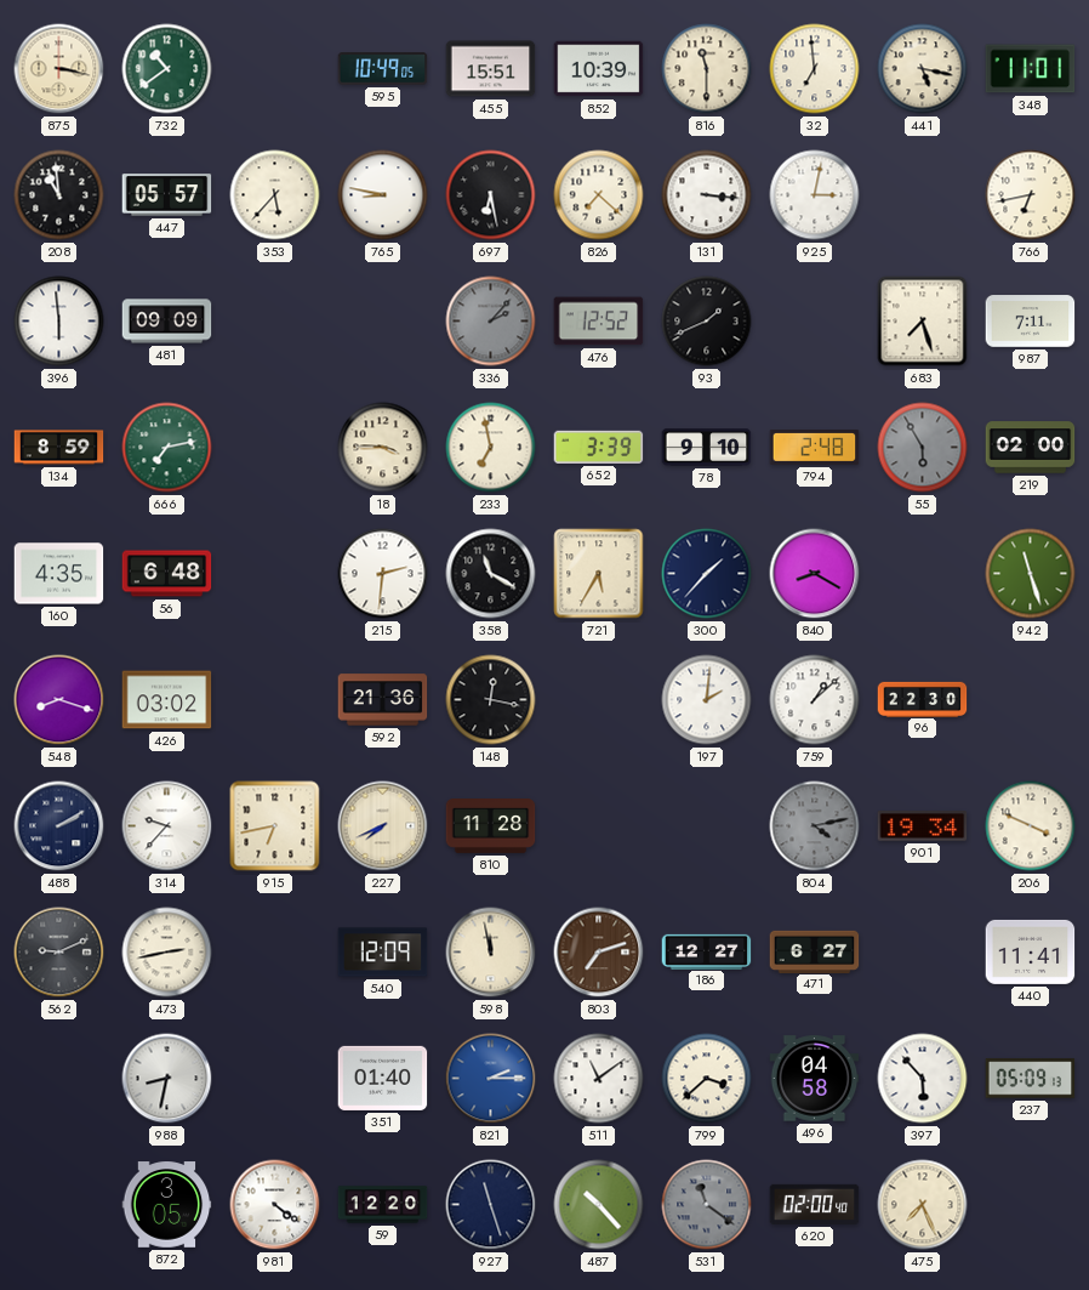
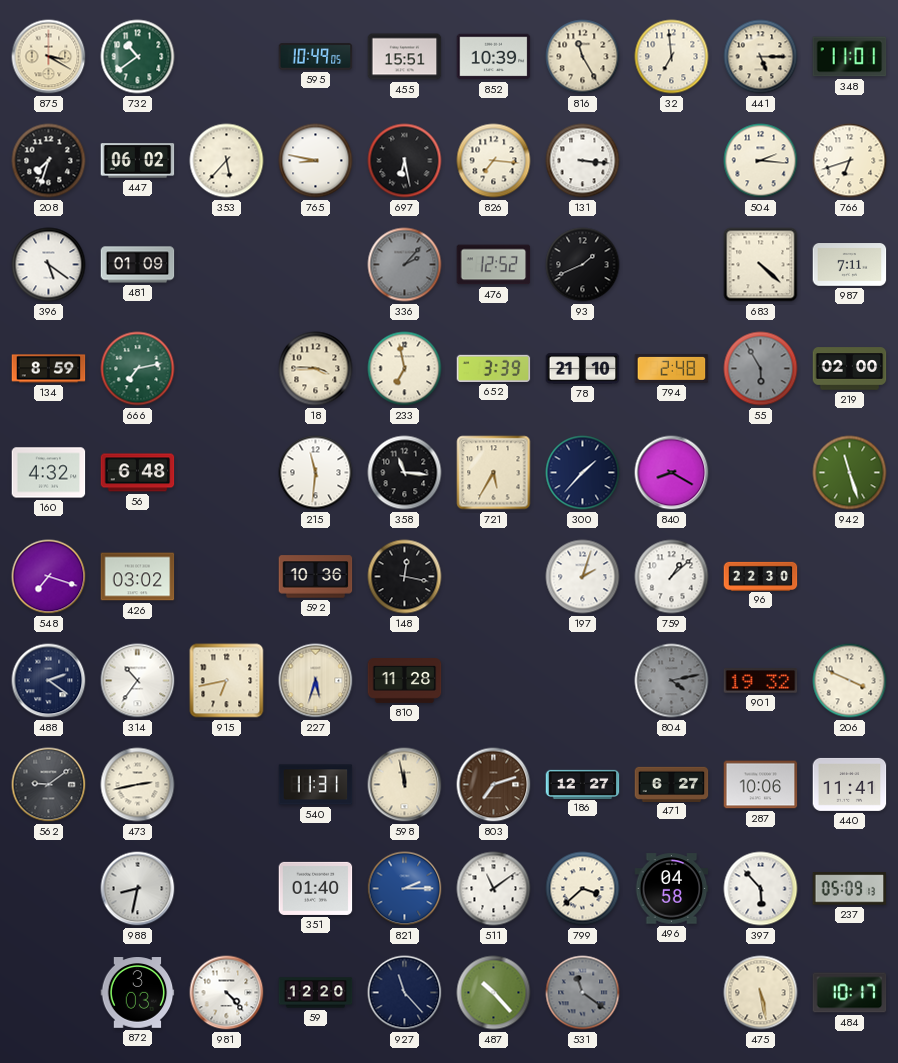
875: 3:17 -> 3:20 (49, 57)
816: 11:30 -> 11:25 (583, 57)
441: 5:17 -> 5:15 (761, 57)
208: 10:59 -> 7:33 (49, 161)
447: 05:57 -> 06:02 (138, 161)
826: 7:22 -> 7:16 (494, 161)
925: 3:02 -> none (815, 195)
504: none -> 2:16 (761, 161)
766: 6:43 -> 6:42 (850, 161)
396: 5:59 -> 5:21 (49, 265)
481: 09:09 -> 01:09 (138, 265)
683: 7:27 -> 4:22 (761, 265)
78: 9:10 -> 21:10 (583, 369)
160: 4:35 -> 4:32 (49, 473)
215: 2:31 -> 11:31 (316, 473)
358: 11:20 -> 11:16 (405, 473)
548: 8:18 -> 7:18 (49, 577)
592: 21:36 -> 10:36 (316, 577)
197: 2:01 -> 2:03 (583, 577)
488: 2:10 -> 2:21 (49, 681)
314: 9:37 -> 10:36 (138, 681)
227: 7:41 -> 5:33 (316, 681)
901: 19:34 -> 19:32 (761, 681)
562: 9:11 -> 9:09 (49, 785)
540: 12:09 -> 11:31 (316, 785)
287: none -> 10:06 (761, 785)
872: 3:05 -> 3:03 (138, 993)
981: 4:21 -> 4:23 (227, 993)
927: 11:27 -> 11:23 (405, 993)
620: 02:00 -> none (815, 1204)
475: 7:26 -> 5:28 (761, 993)
484: none -> 10:17 (850, 993)
